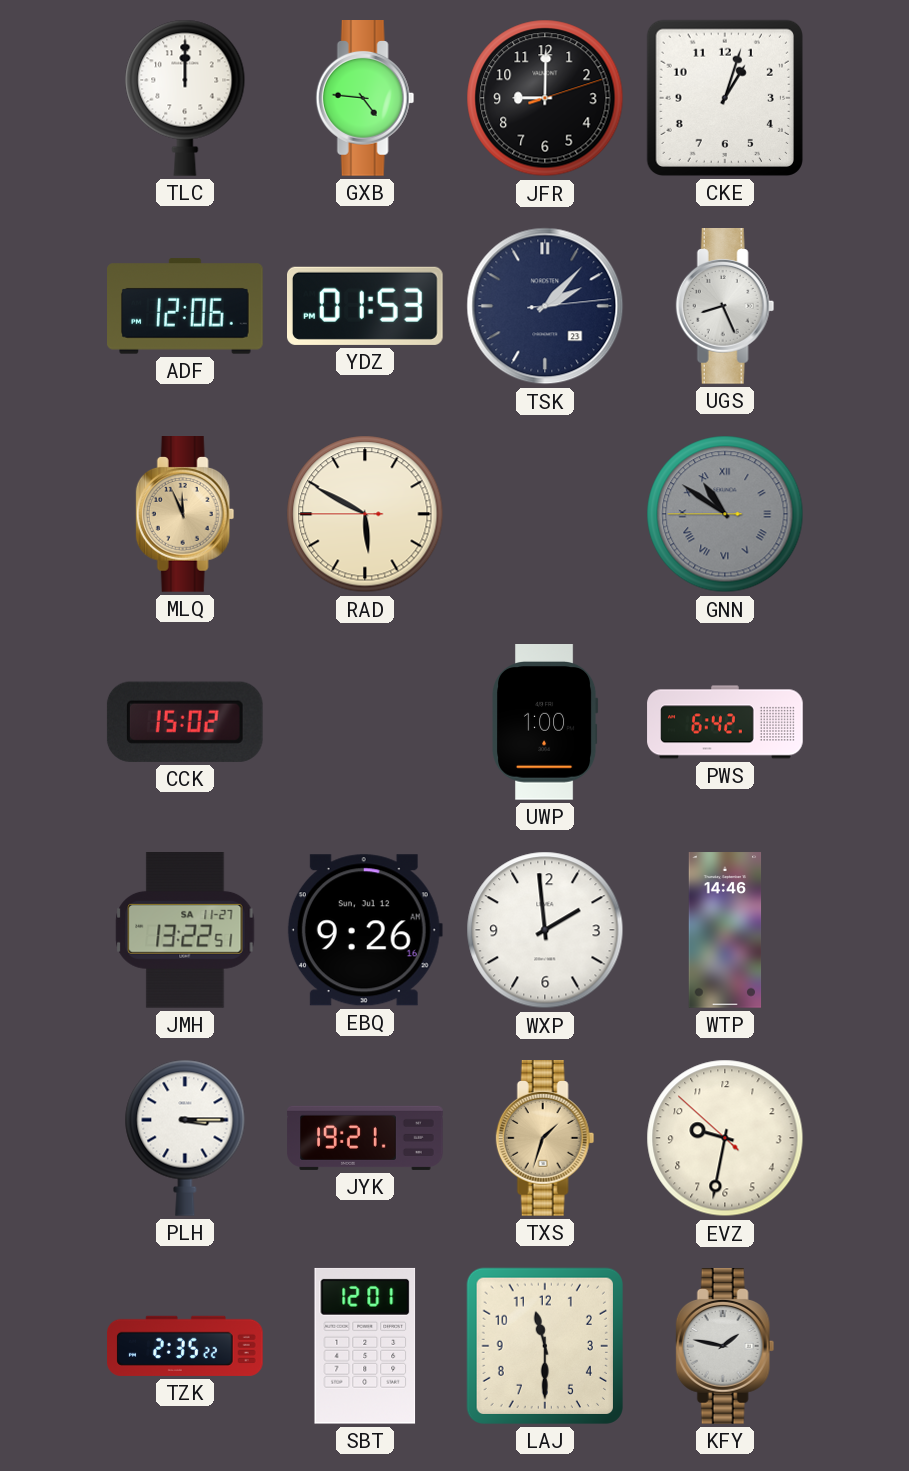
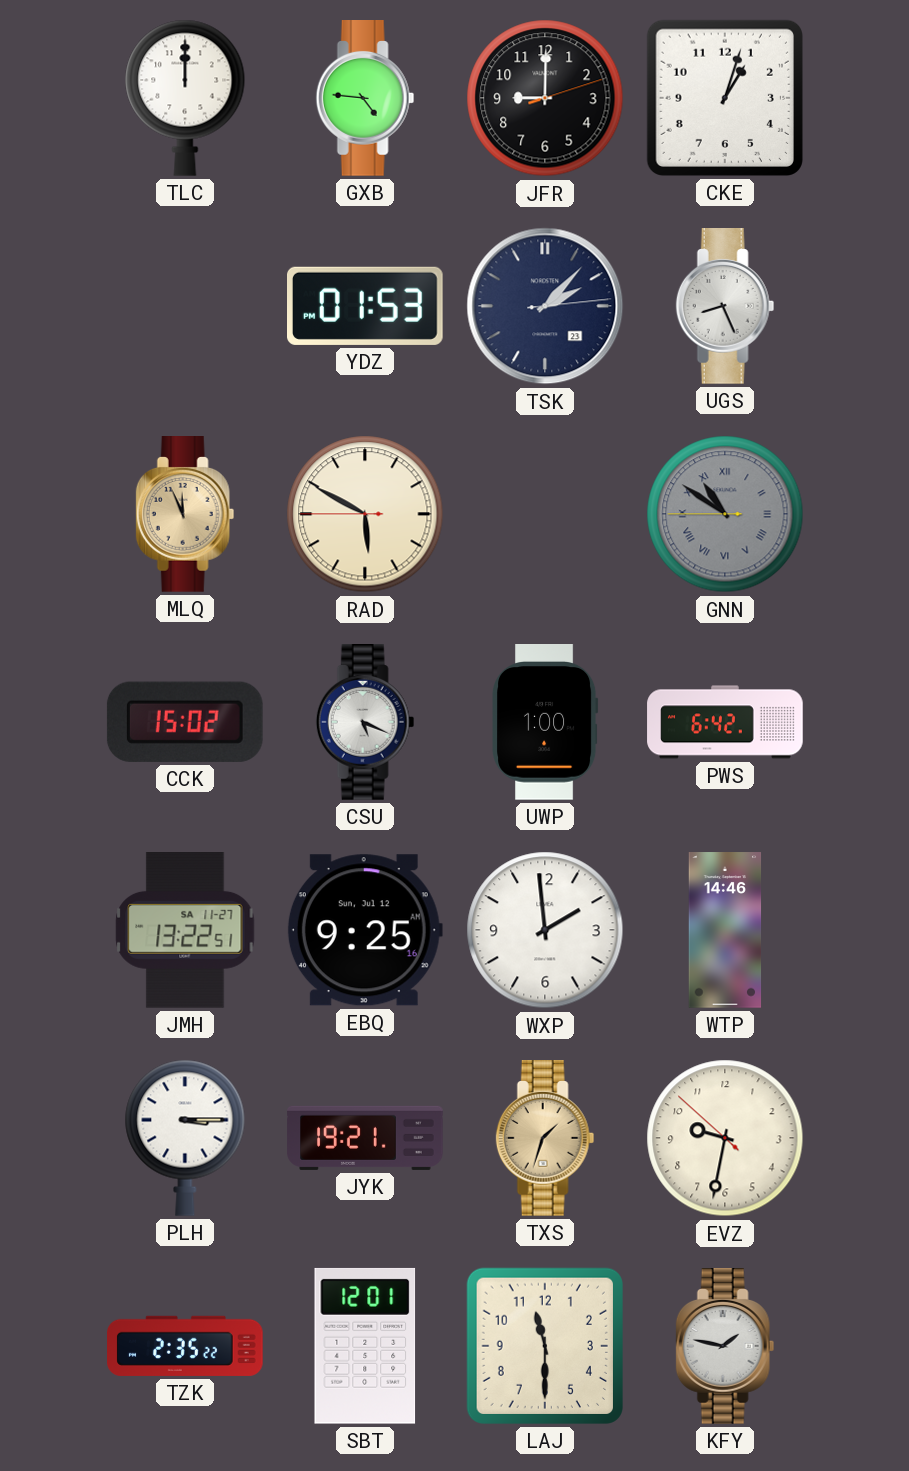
ADF: 12:06 -> none (186, 306)
CSU: none -> 5:19 (365, 723)
EBQ: 9:26 -> 9:25 (365, 930)
